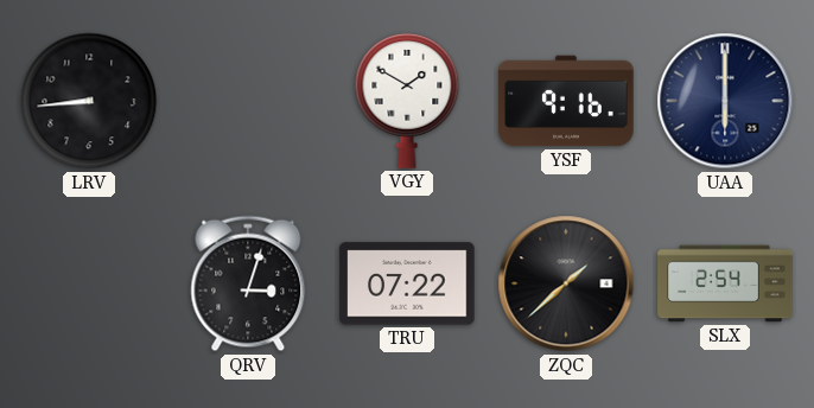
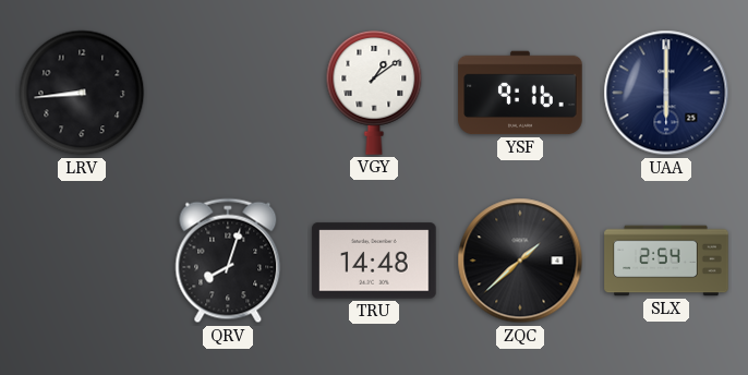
VGY: 1:50 -> 1:09 (374, 93)
QRV: 3:03 -> 8:03 (228, 261)
TRU: 07:22 -> 14:48 (374, 261)
